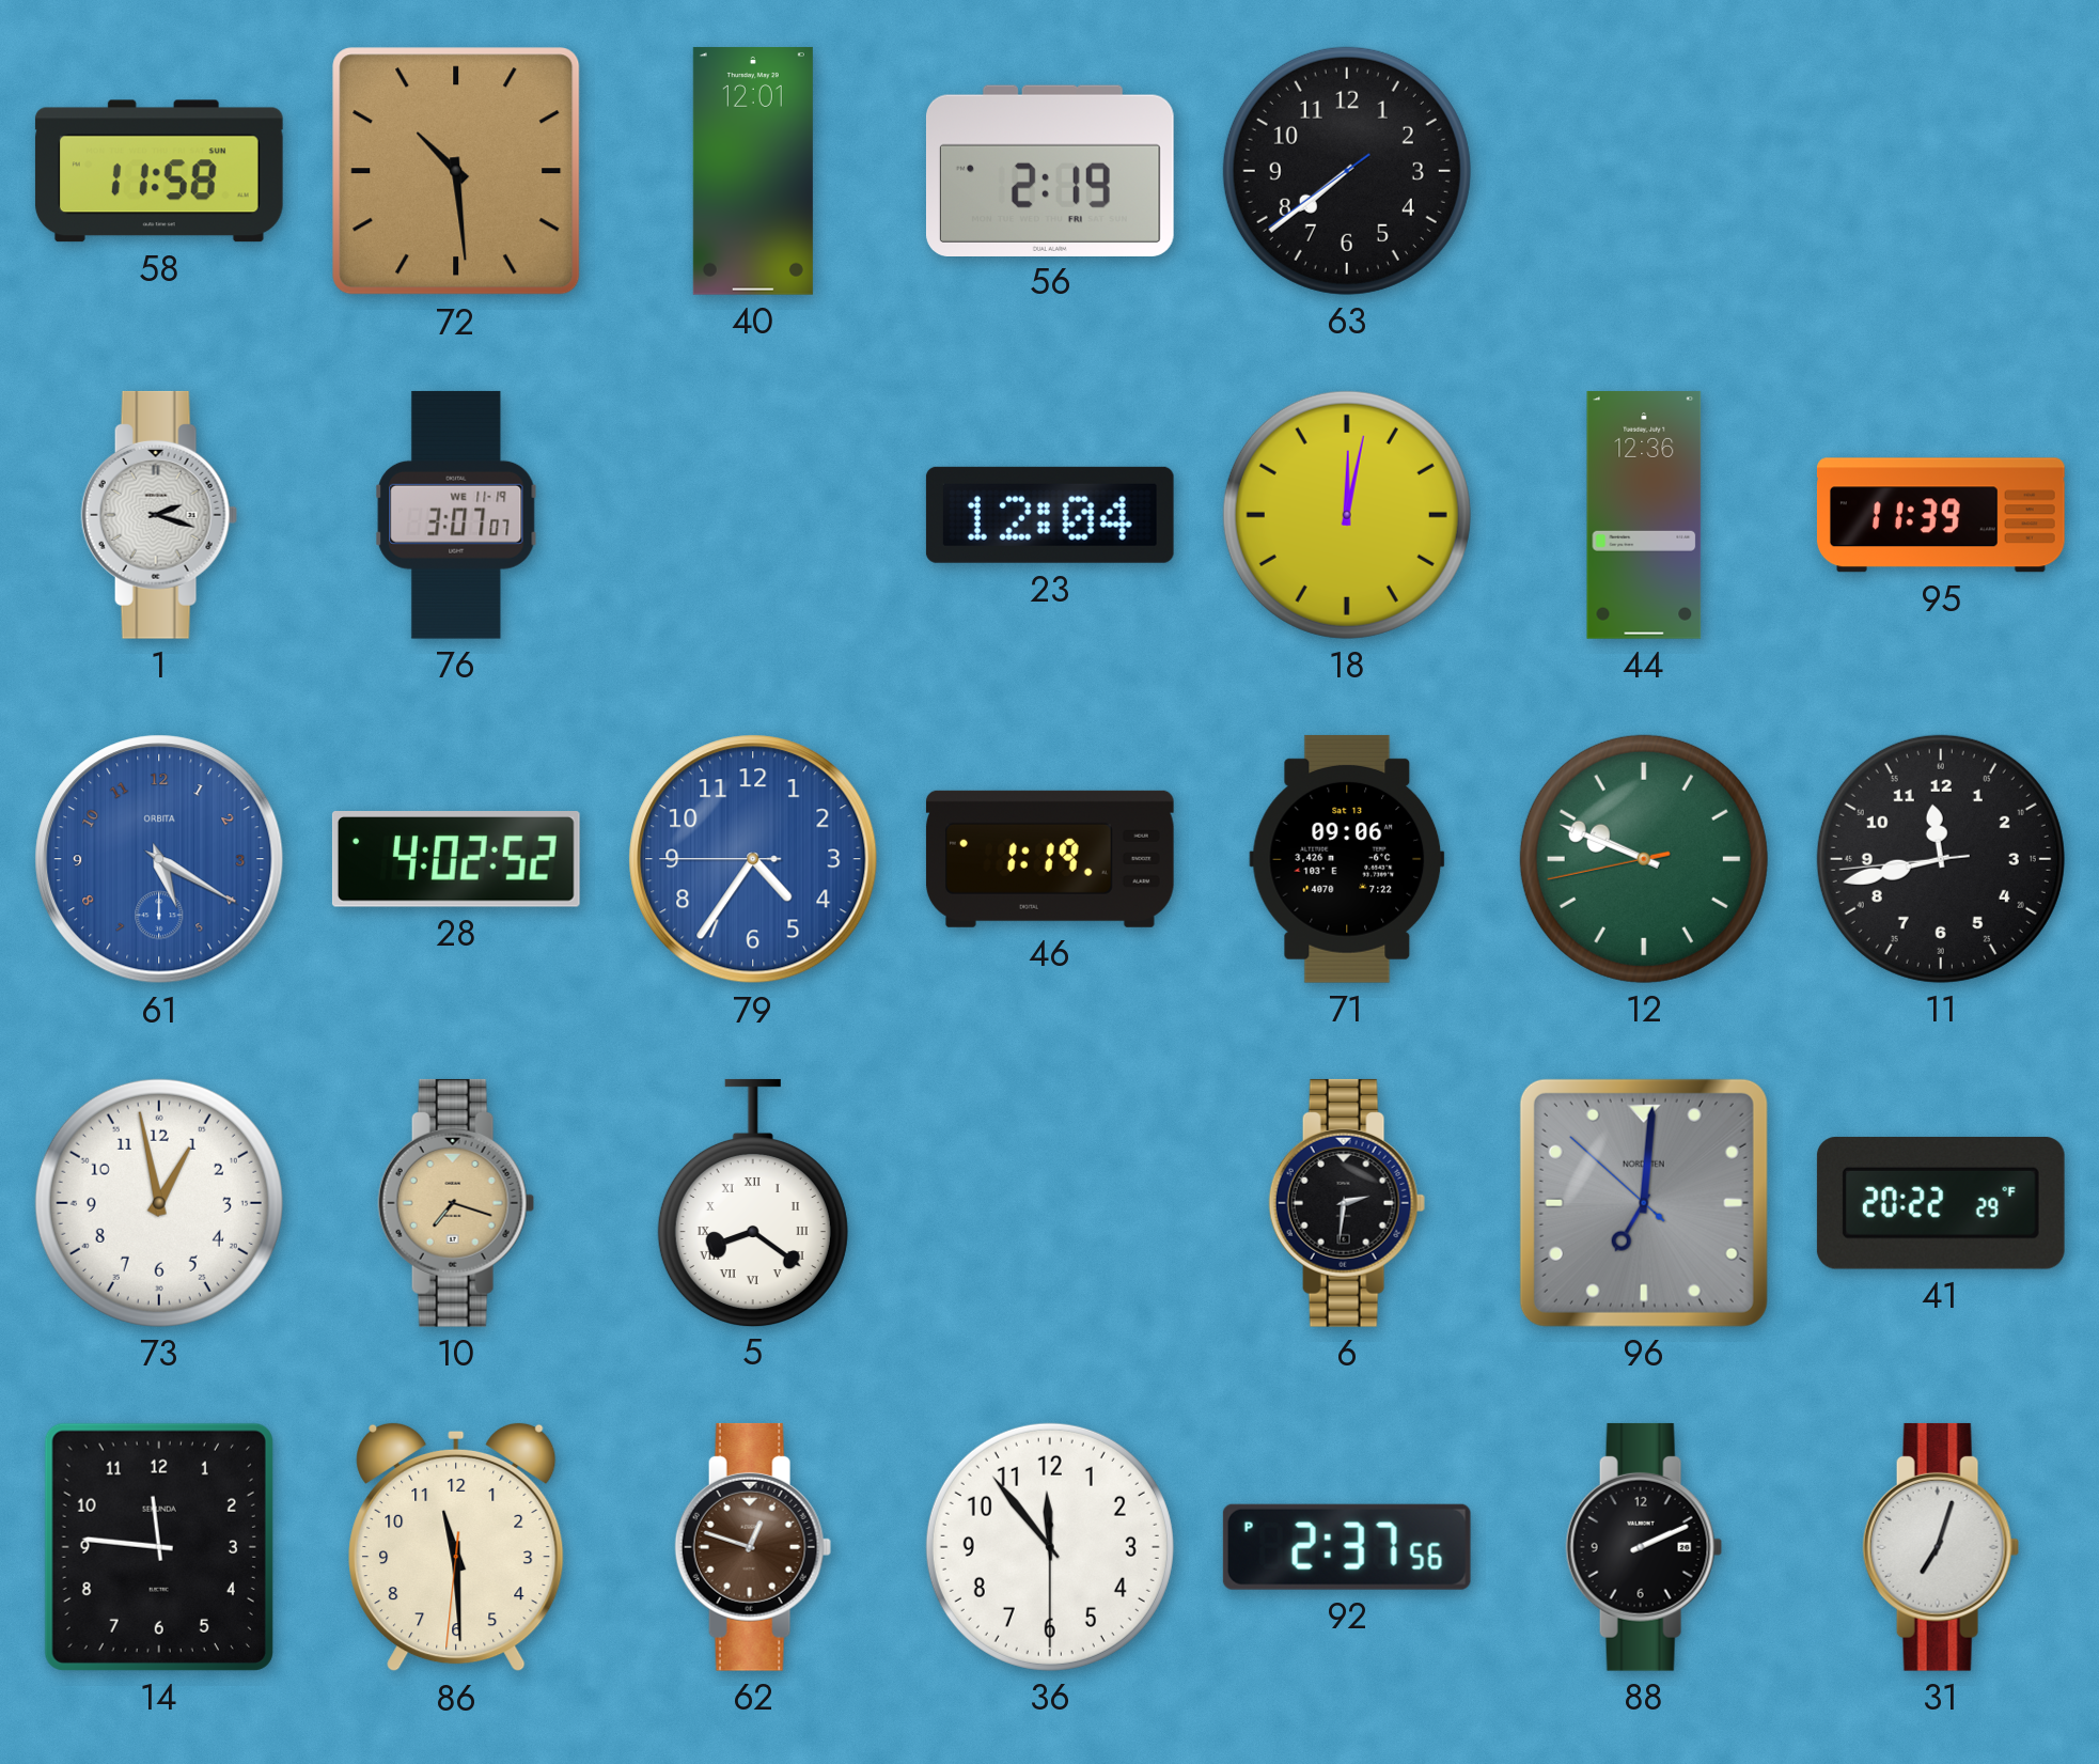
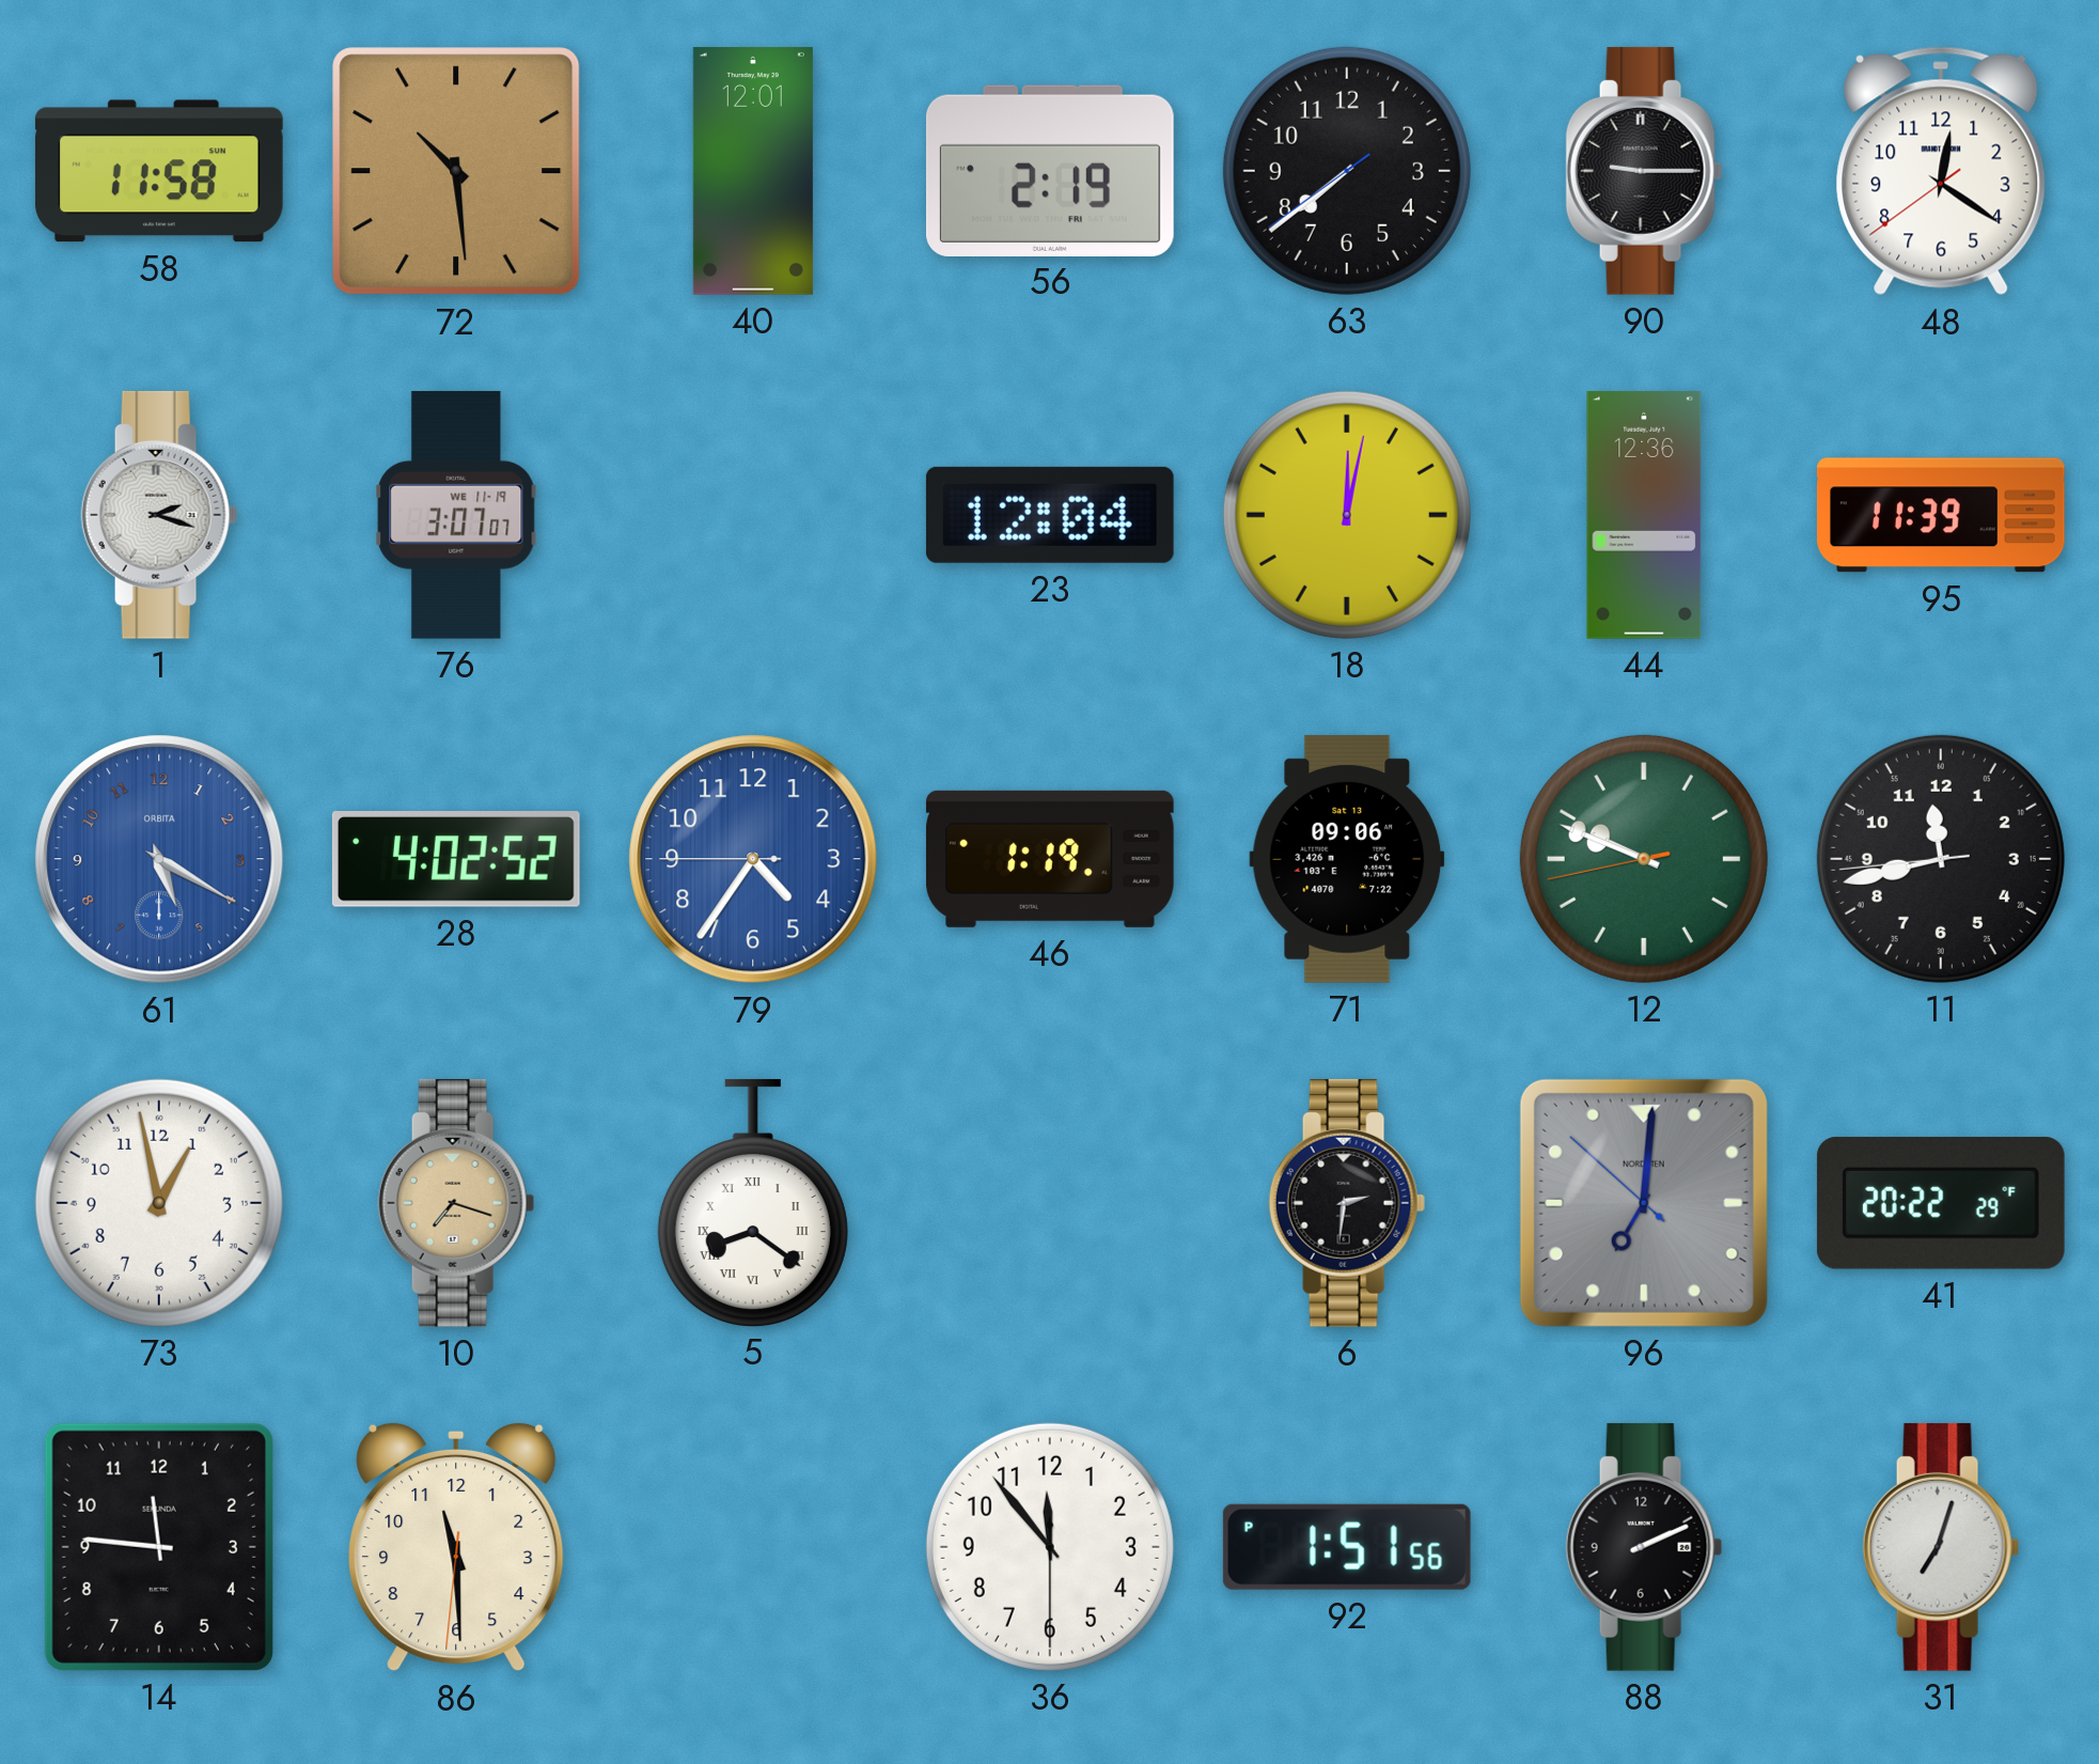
90: none -> 9:15 (1644, 171)
48: none -> 12:20 (1941, 171)
62: 12:48 -> none (753, 1547)
92: 2:37 -> 1:51 (1347, 1547)
